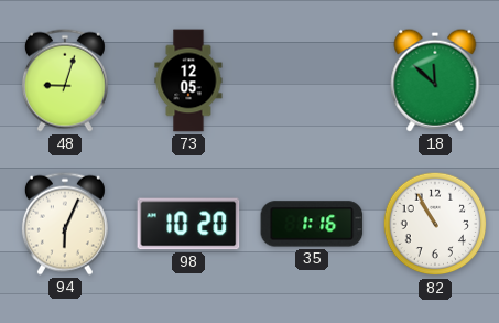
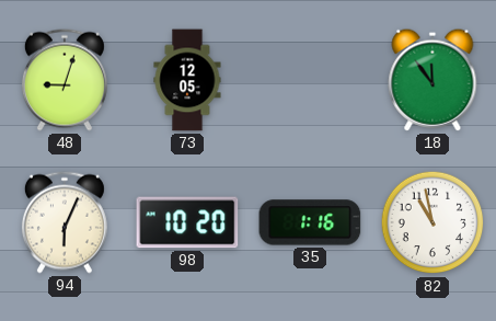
18: 11:52 -> 11:54 (432, 80)
82: 10:55 -> 10:58 (432, 222)
